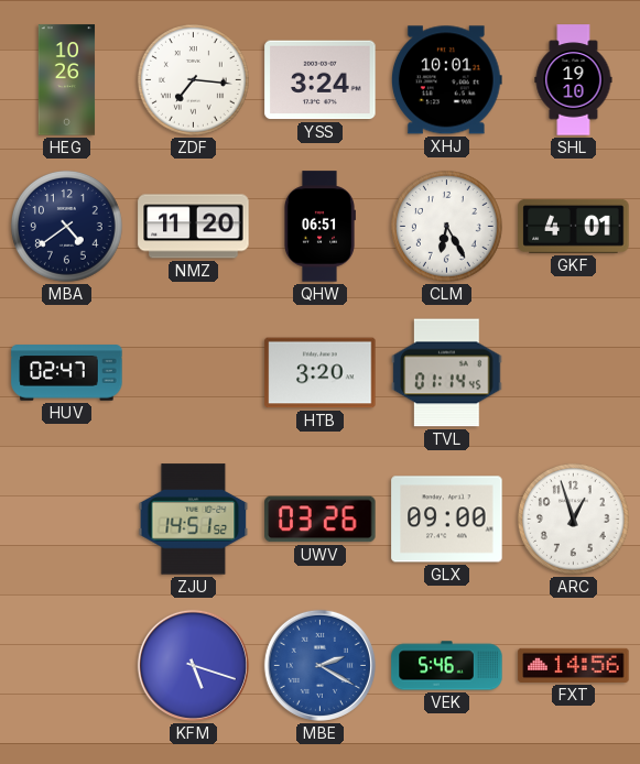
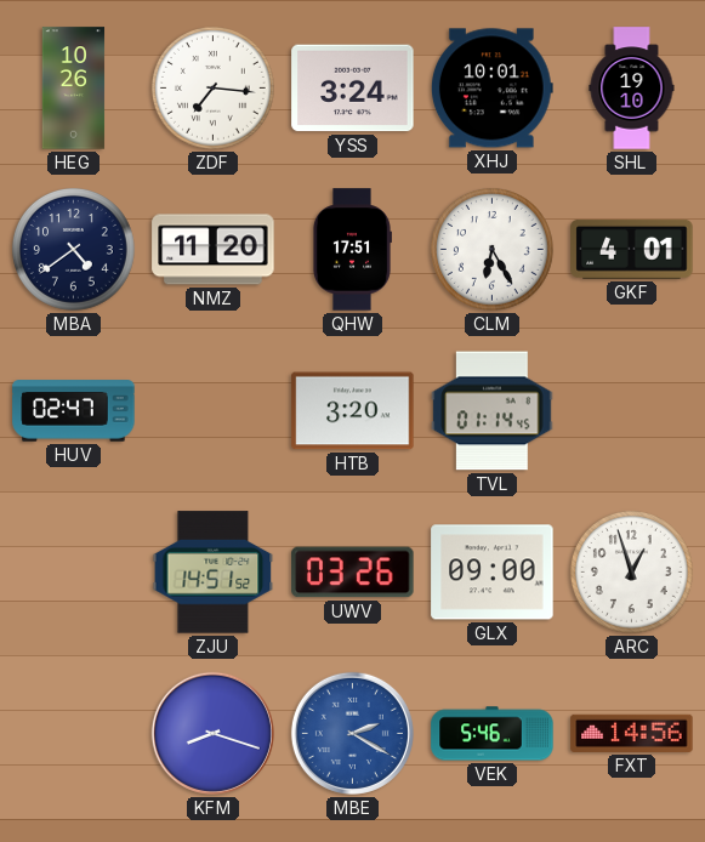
QHW: 06:51 -> 17:51 (352, 250)
KFM: 5:18 -> 8:18 (212, 733)
